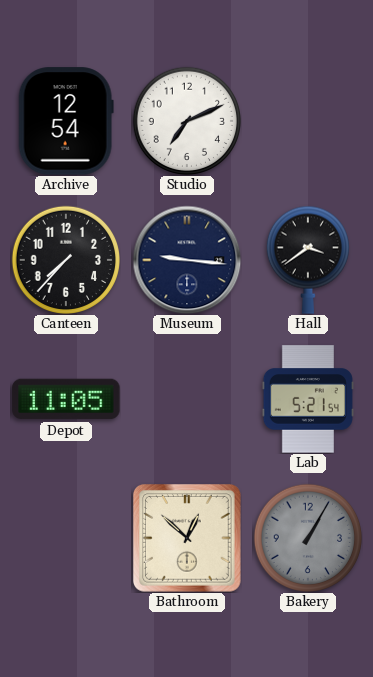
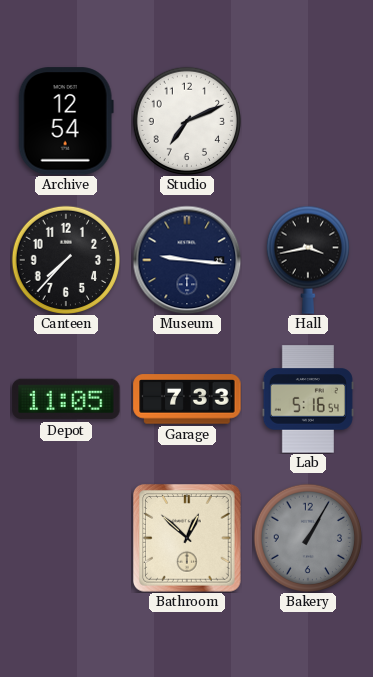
Hall: 3:39 -> 3:43 (308, 260)
Garage: none -> 7:33 (187, 399)
Lab: 5:21 -> 5:16 (308, 399)
